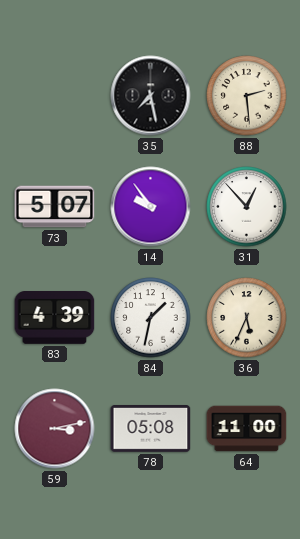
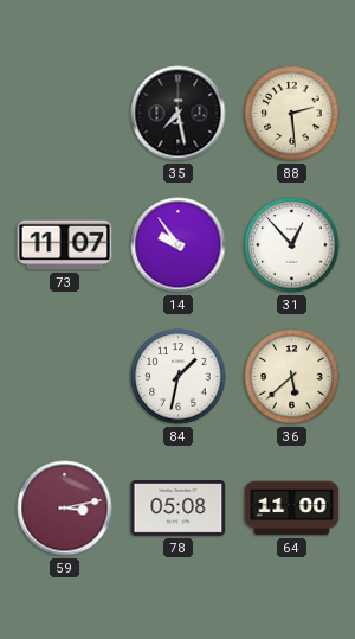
73: 5:07 -> 11:07 (65, 245)
83: 4:39 -> none (55, 318)
36: 5:34 -> 5:38 (292, 377)
